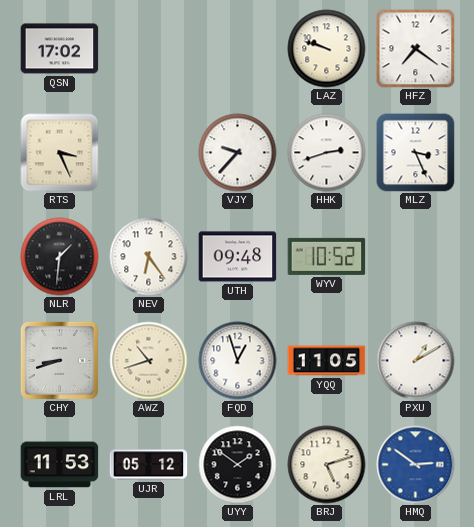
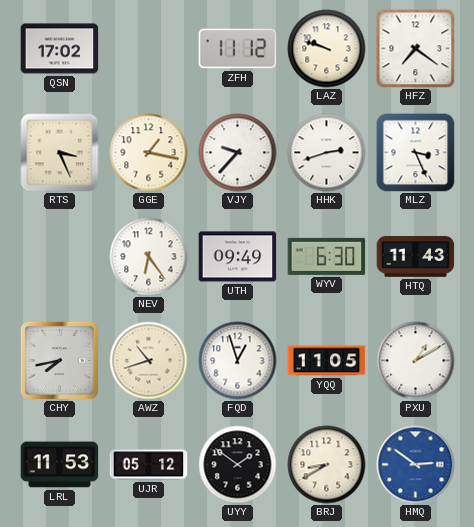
ZFH: none -> 11:12 (238, 49)
GGE: none -> 1:17 (149, 153)
NLR: 1:31 -> none (60, 257)
UTH: 09:48 -> 09:49 (238, 257)
WYV: 10:52 -> 6:30 (327, 256)
HTQ: none -> 11:43 (416, 257)
CHY: 8:42 -> 7:43 (59, 360)
BRJ: 5:12 -> 8:40 (327, 465)
